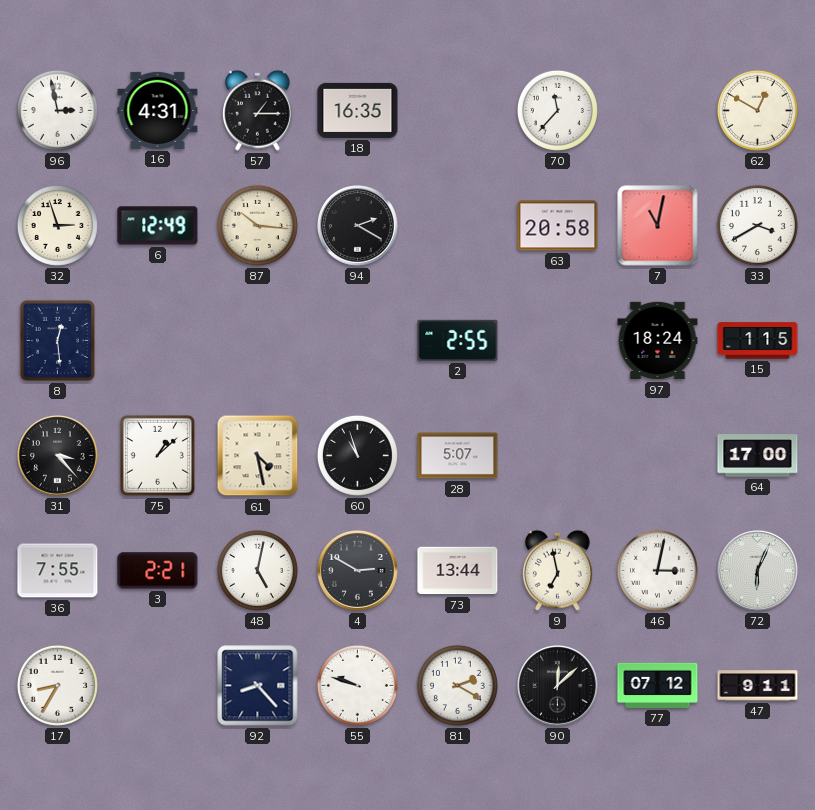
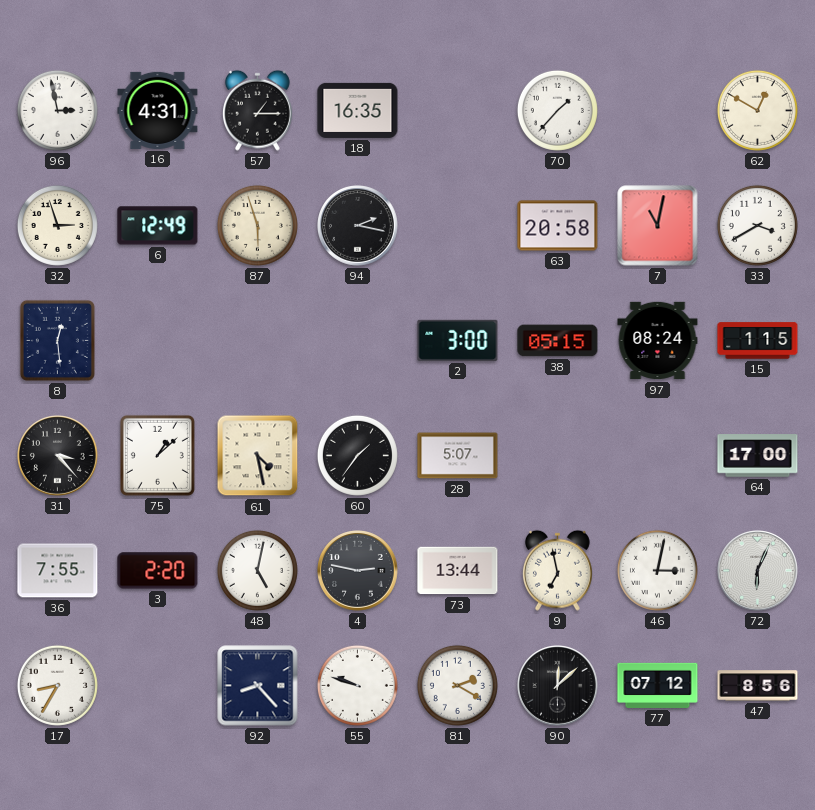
70: 11:37 -> 1:37 (557, 110)
87: 10:16 -> 5:57 (257, 225)
94: 2:20 -> 2:17 (358, 226)
2: 2:55 -> 3:00 (458, 340)
38: none -> 05:15 (558, 341)
97: 18:24 -> 08:24 (658, 341)
60: 10:57 -> 1:36 (357, 455)
3: 2:21 -> 2:20 (158, 571)
4: 2:50 -> 2:47 (358, 571)
47: 9:11 -> 8:56 (758, 686)
